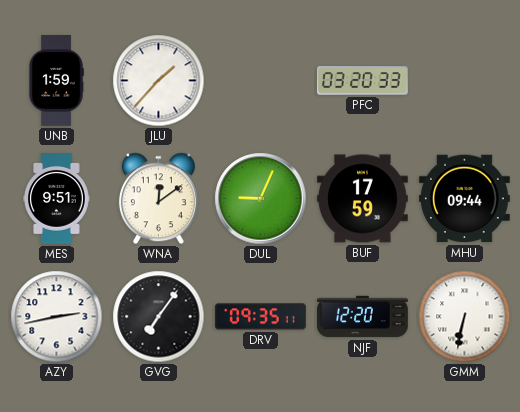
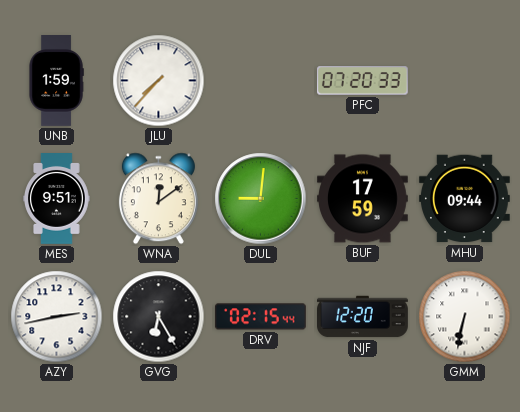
JLU: 1:37 -> 7:37 (159, 81)
PFC: 03:20 -> 07:20 (362, 81)
DUL: 9:04 -> 9:01 (261, 199)
GVG: 7:06 -> 6:25 (159, 317)
DRV: 09:35 -> 02:15 (260, 317)
